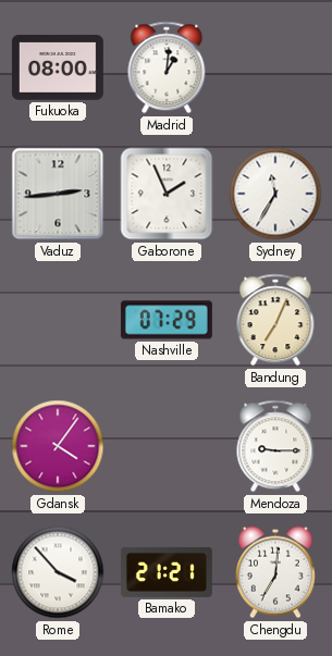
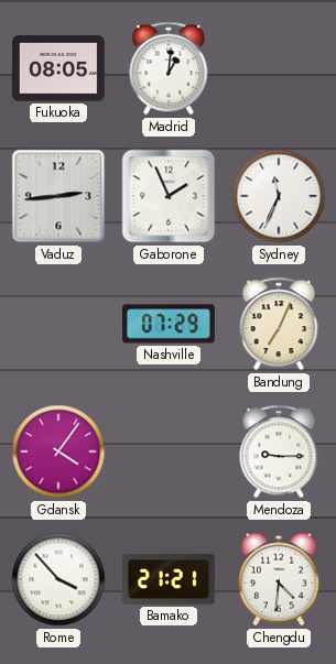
Fukuoka: 08:00 -> 08:05 (58, 68)
Sydney: 11:35 -> 11:34 (279, 196)
Chengdu: 7:01 -> 4:31 (279, 579)
